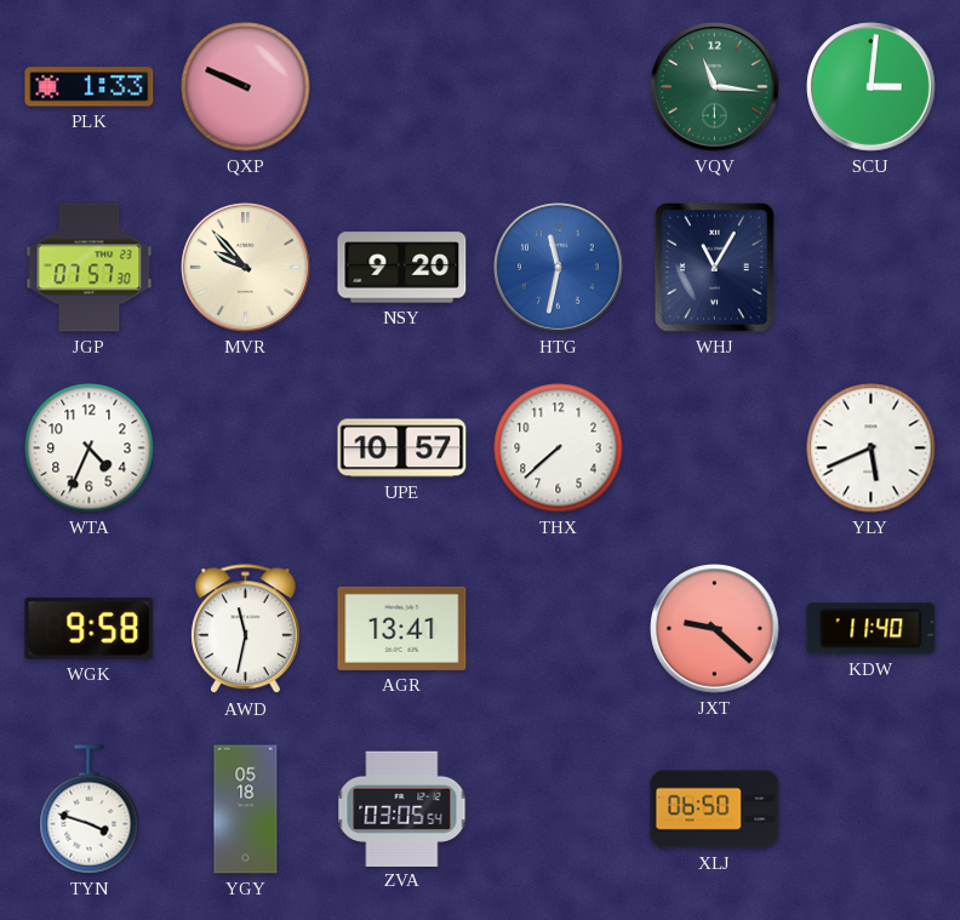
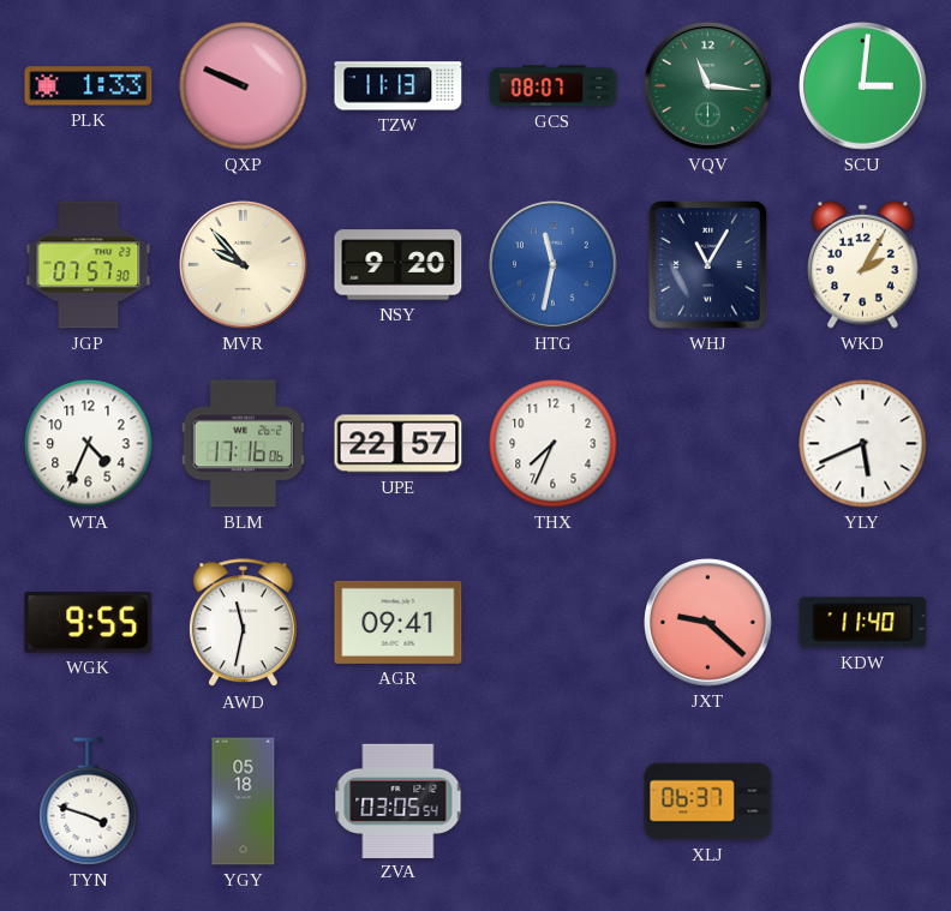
TZW: none -> 11:13 (399, 86)
GCS: none -> 08:07 (554, 86)
WKD: none -> 2:05 (863, 264)
BLM: none -> 17:16 (244, 444)
UPE: 10:57 -> 22:57 (399, 444)
THX: 7:38 -> 7:34 (554, 444)
WGK: 9:58 -> 9:55 (89, 623)
AGR: 13:41 -> 09:41 (399, 622)
XLJ: 06:50 -> 06:37 (708, 802)
